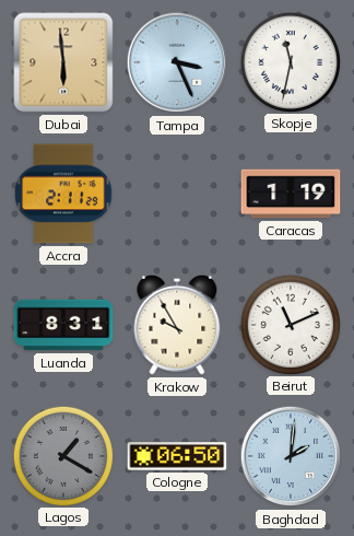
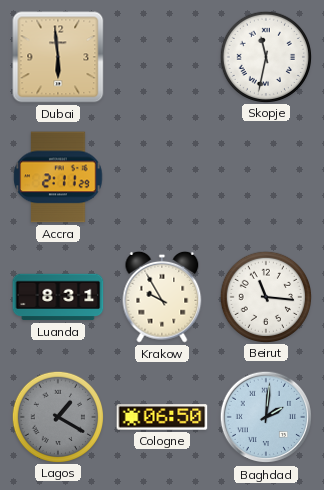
Tampa: 3:26 -> none (177, 62)
Caracas: 1:19 -> none (291, 194)
Beirut: 11:11 -> 11:16 (265, 296)
